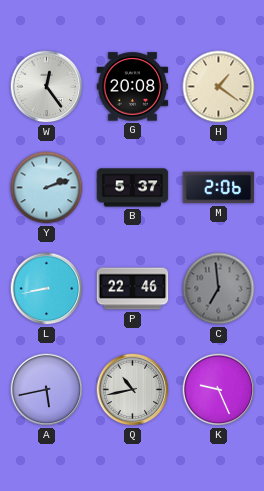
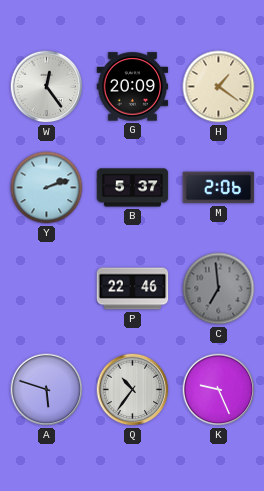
G: 20:08 -> 20:09 (133, 87)
L: 8:43 -> none (47, 289)
A: 5:43 -> 5:48 (47, 390)
Q: 10:43 -> 10:36 (133, 390)
